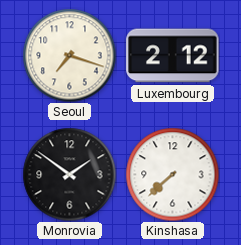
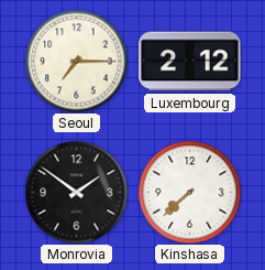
Seoul: 7:18 -> 7:15 (76, 61)
